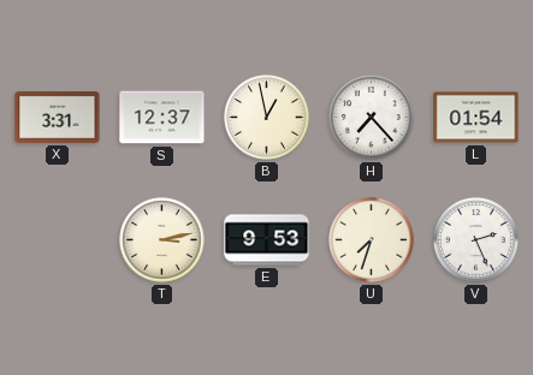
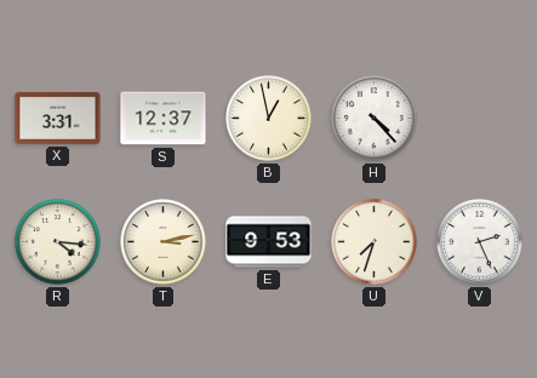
H: 7:23 -> 4:23 (375, 119)
L: 01:54 -> none (476, 118)
R: none -> 4:16 (58, 242)
